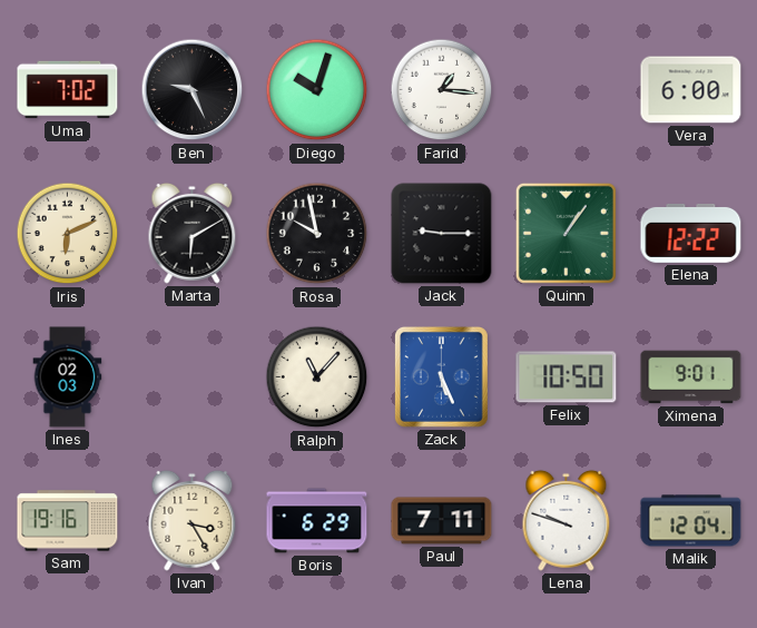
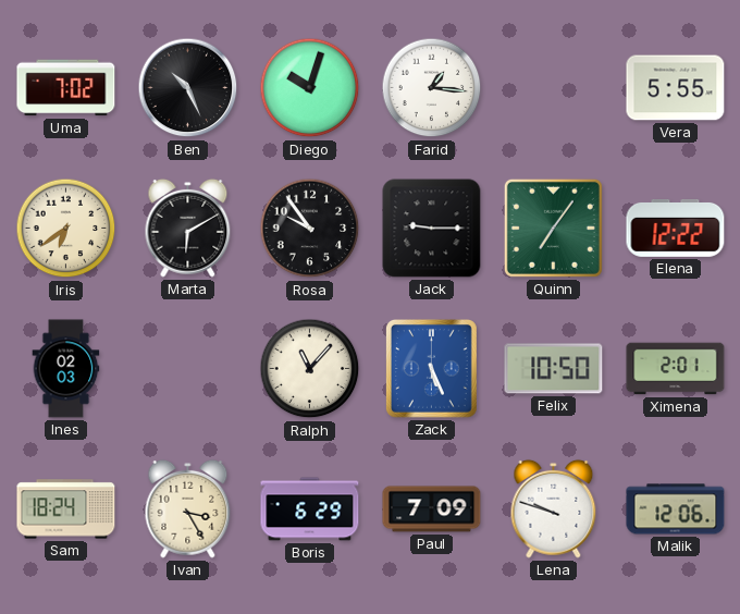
Ben: 9:26 -> 10:26 (188, 88)
Vera: 6:00 -> 5:55 (676, 88)
Iris: 6:11 -> 6:39 (66, 229)
Rosa: 9:58 -> 9:54 (310, 229)
Quinn: 1:06 -> 7:06 (553, 228)
Ximena: 9:01 -> 2:01 (676, 369)
Sam: 19:16 -> 18:24 (66, 509)
Paul: 7:11 -> 7:09 (432, 509)
Malik: 12:04 -> 12:06 (676, 509)
